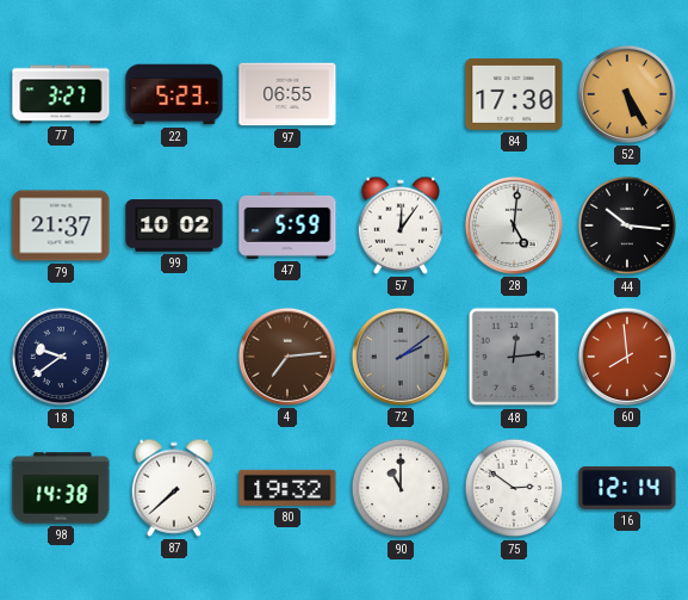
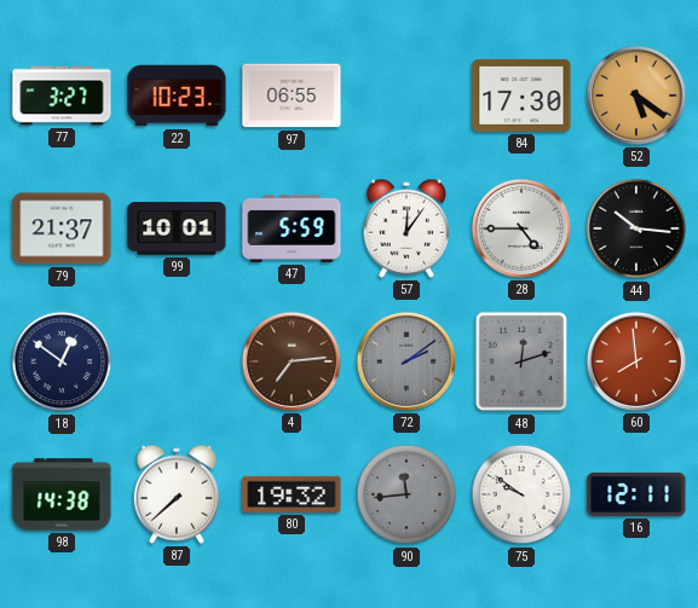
22: 5:23 -> 10:23 (177, 95)
52: 5:25 -> 5:21 (636, 95)
99: 10:02 -> 10:01 (177, 228)
28: 5:01 -> 4:45 (521, 228)
18: 9:39 -> 12:51 (62, 361)
48: 12:14 -> 12:12 (521, 361)
90: 11:00 -> 11:44 (406, 494)
90 dial: white -> grey (406, 494)
75: 2:51 -> 9:51 (521, 494)
16: 12:14 -> 12:11 (636, 494)
